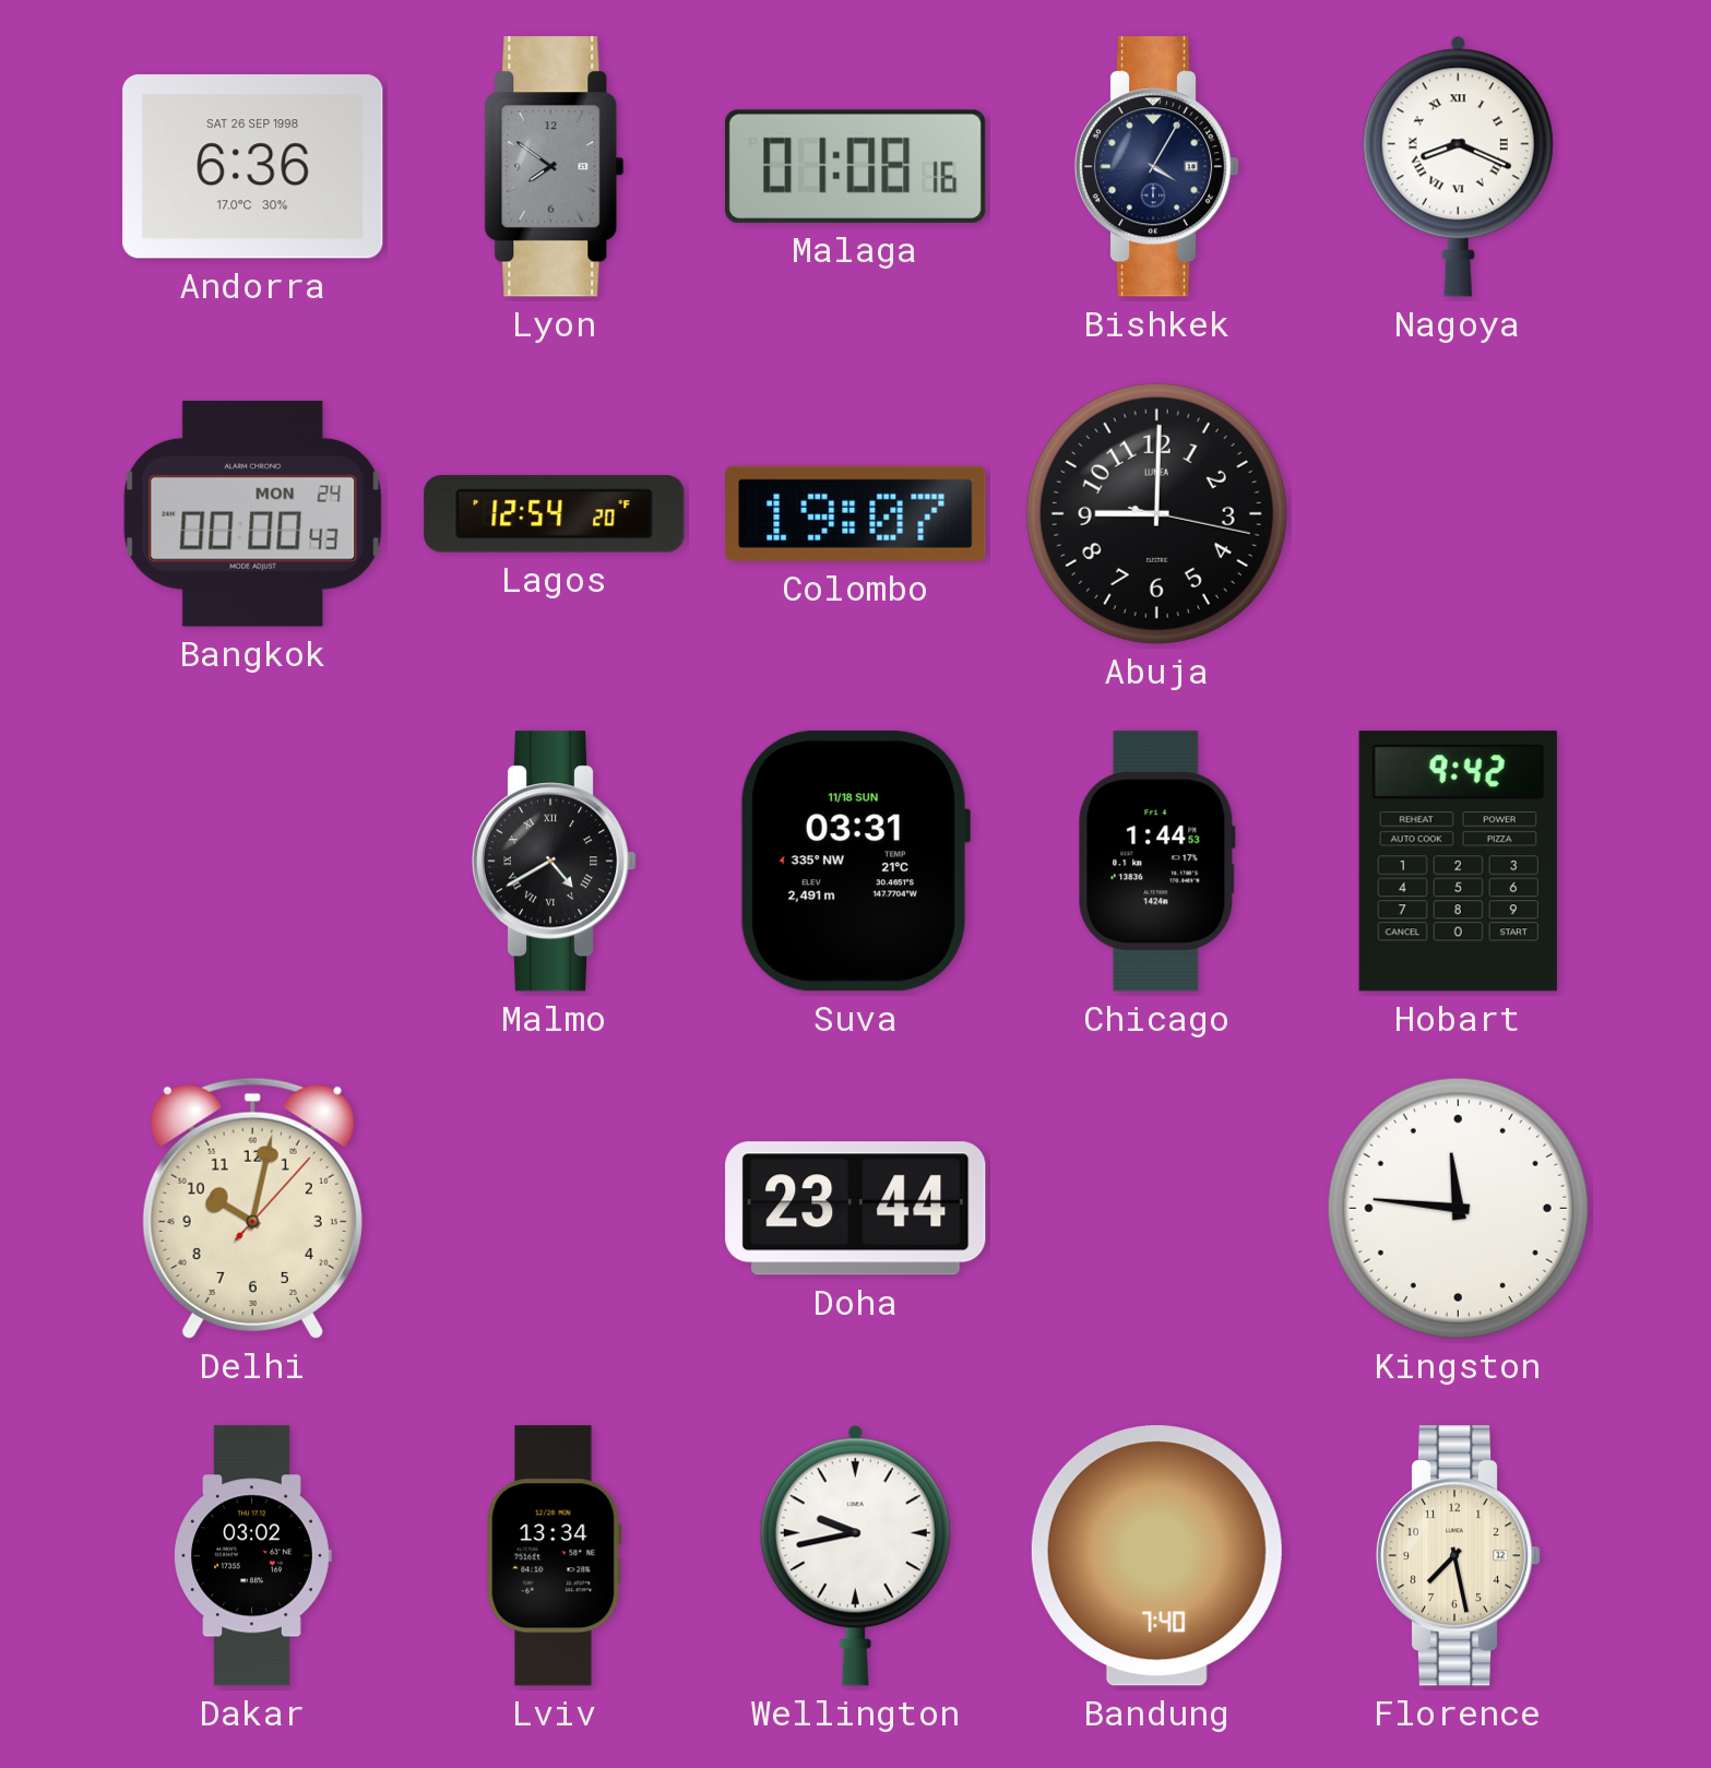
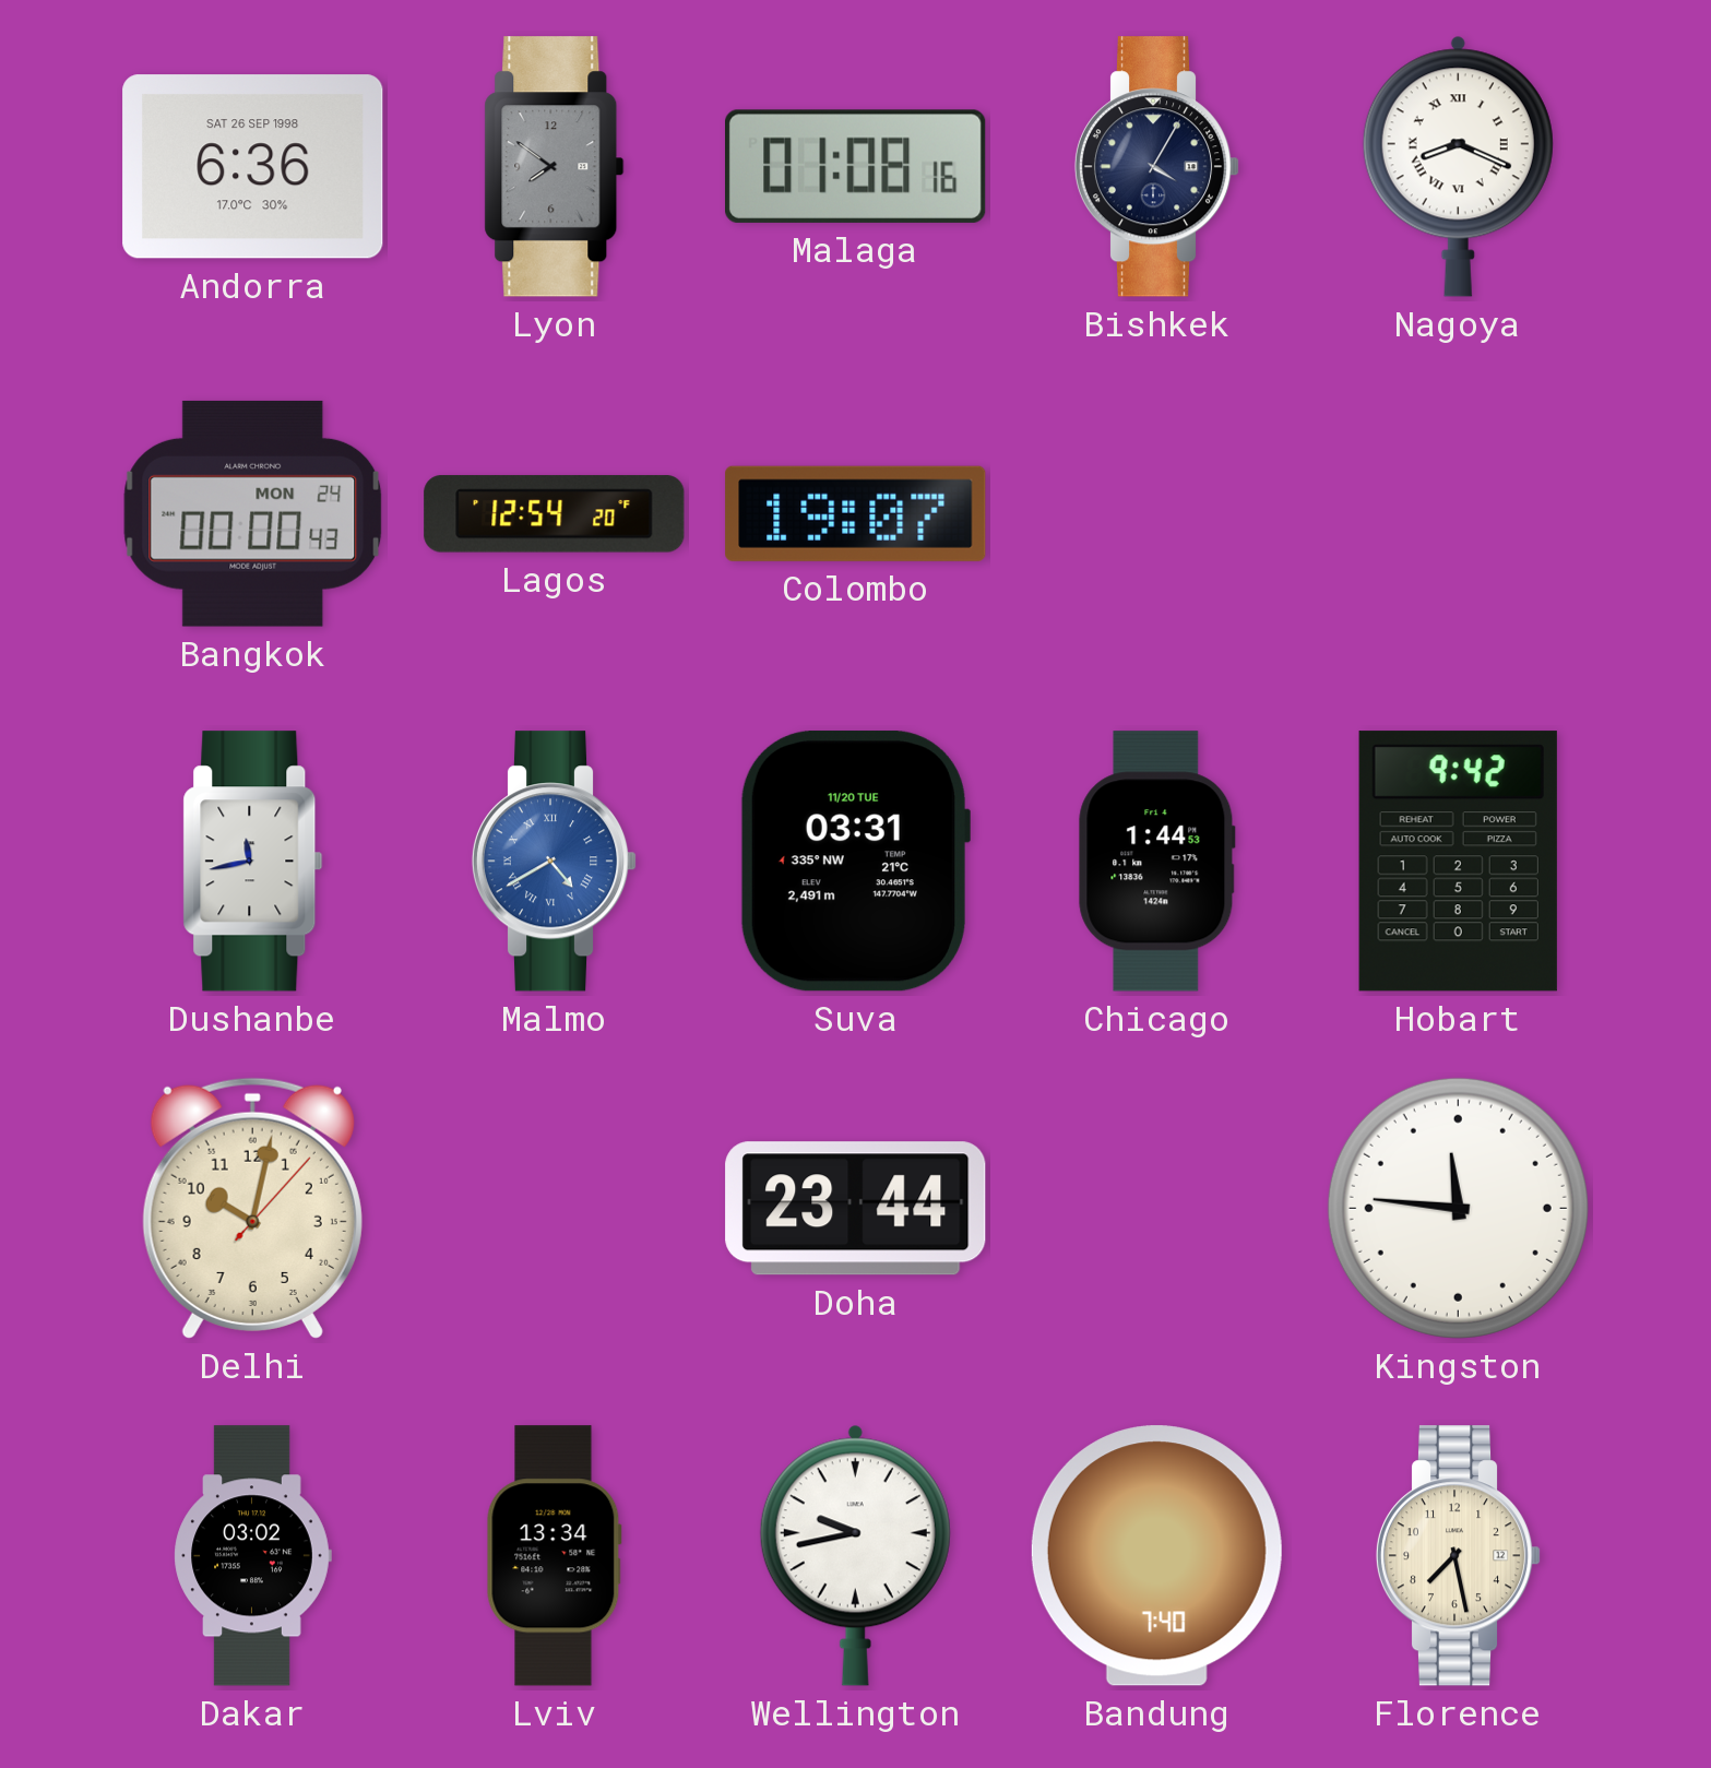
Abuja: 9:00 -> none (1156, 513)
Dushanbe: none -> 11:43 (253, 862)
Malmo dial: black -> blue (555, 862)
Suva date: 11/18 SUN -> 11/20 TUE (854, 862)
